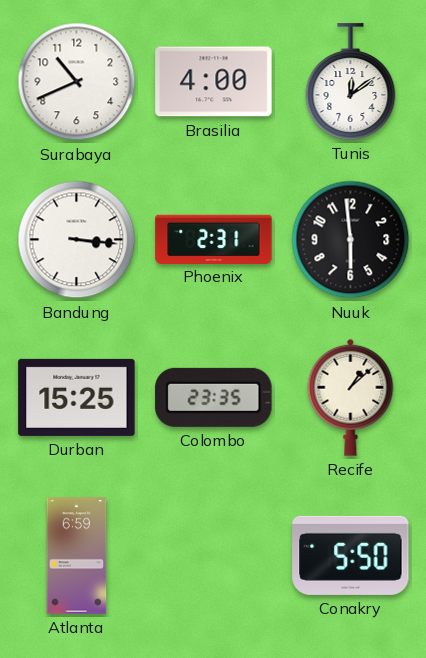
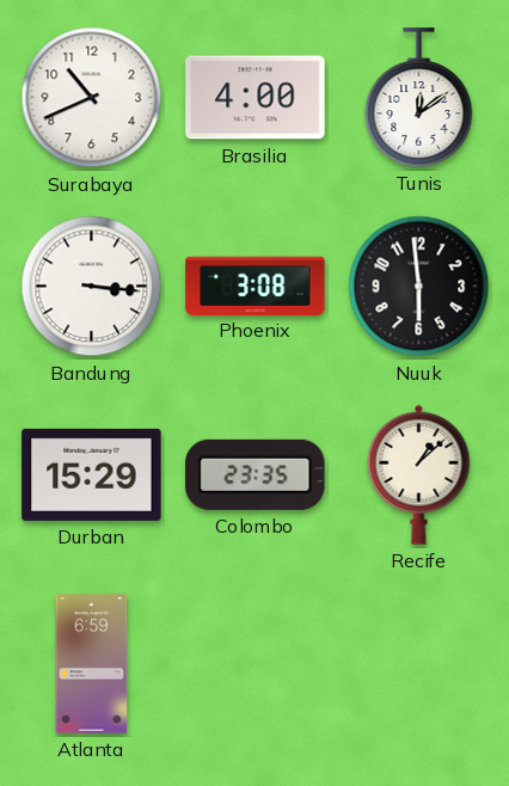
Phoenix: 2:31 -> 3:08 (256, 285)
Durban: 15:25 -> 15:29 (92, 474)
Conakry: 5:50 -> none (351, 555)
